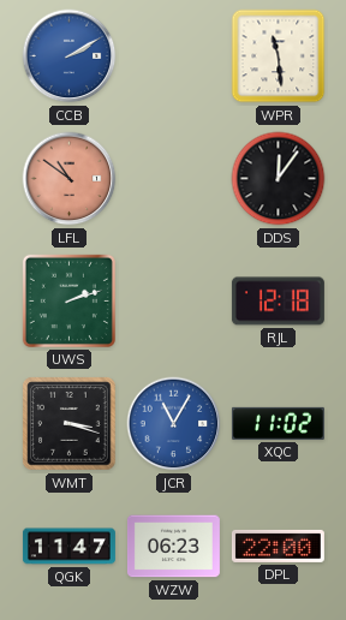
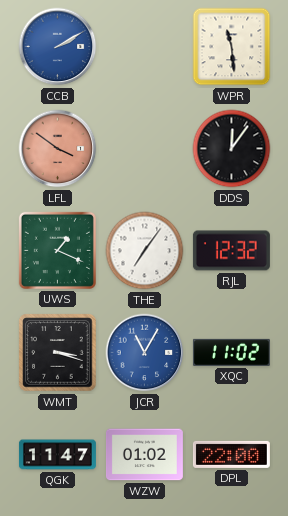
LFL: 10:51 -> 3:51 (58, 149)
UWS: 2:12 -> 1:19 (57, 250)
THE: none -> 7:06 (145, 251)
RJL: 12:18 -> 12:32 (231, 251)
WZW: 06:23 -> 01:02 (144, 455)
